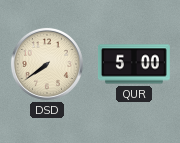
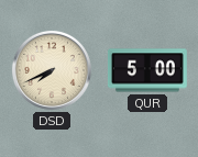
DSD: 7:39 -> 7:41 (52, 70)
